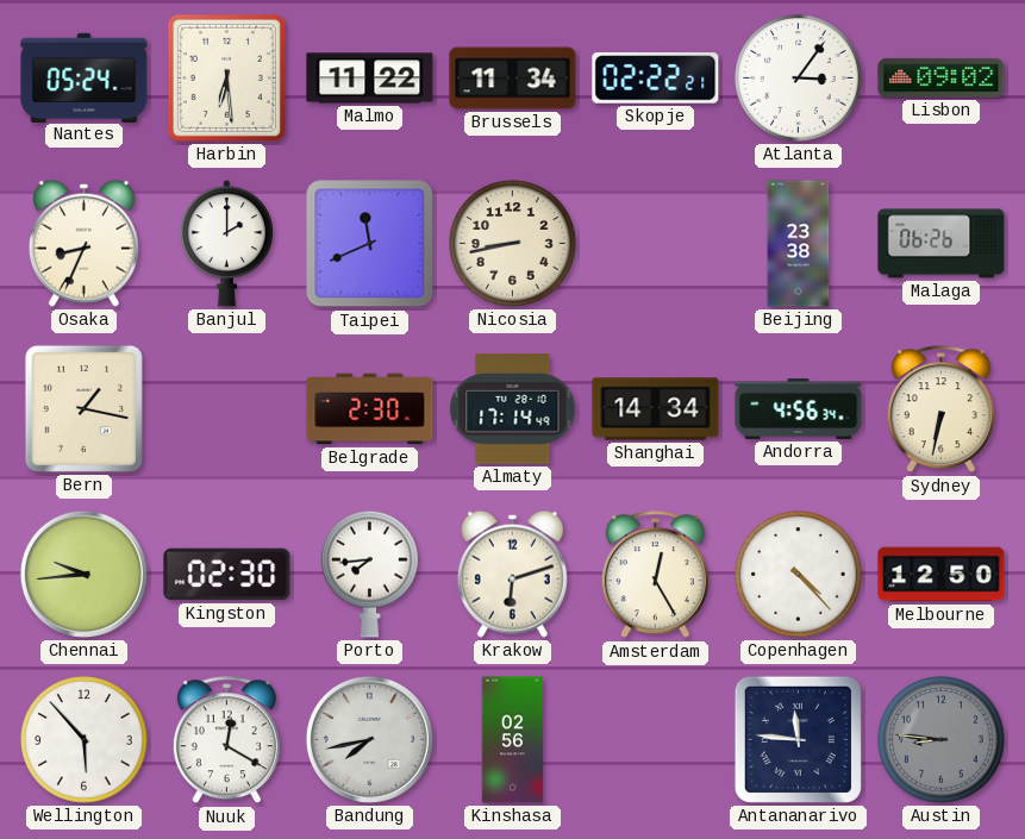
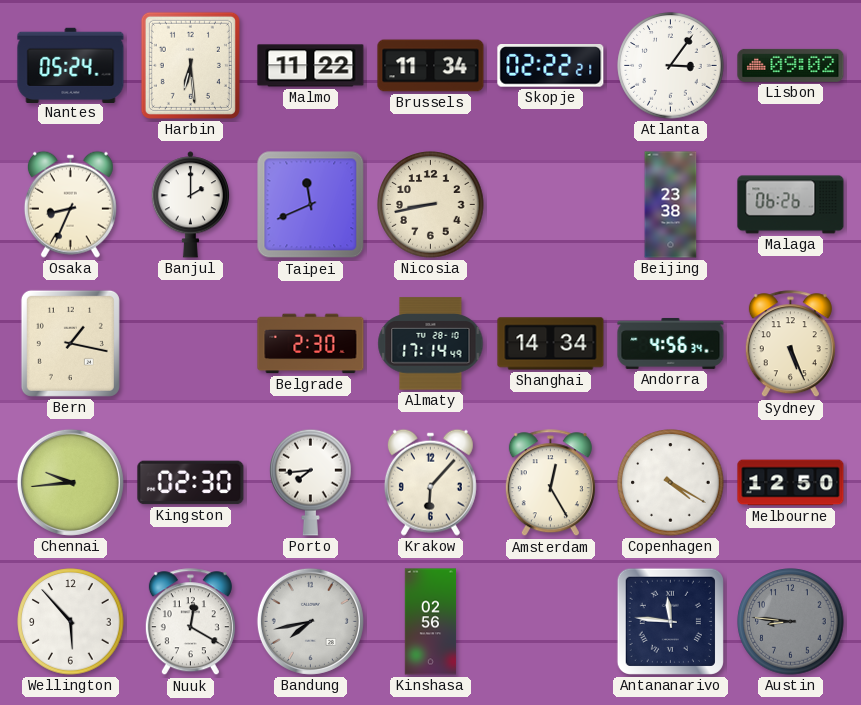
Sydney: 6:32 -> 5:26 (790, 344)
Krakow: 6:12 -> 6:07 (430, 482)
Copenhagen: 4:23 -> 4:20 (671, 483)
